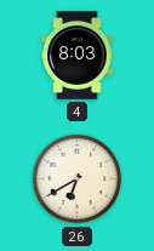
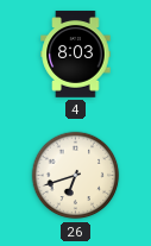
26: 6:40 -> 6:42 (76, 176)
